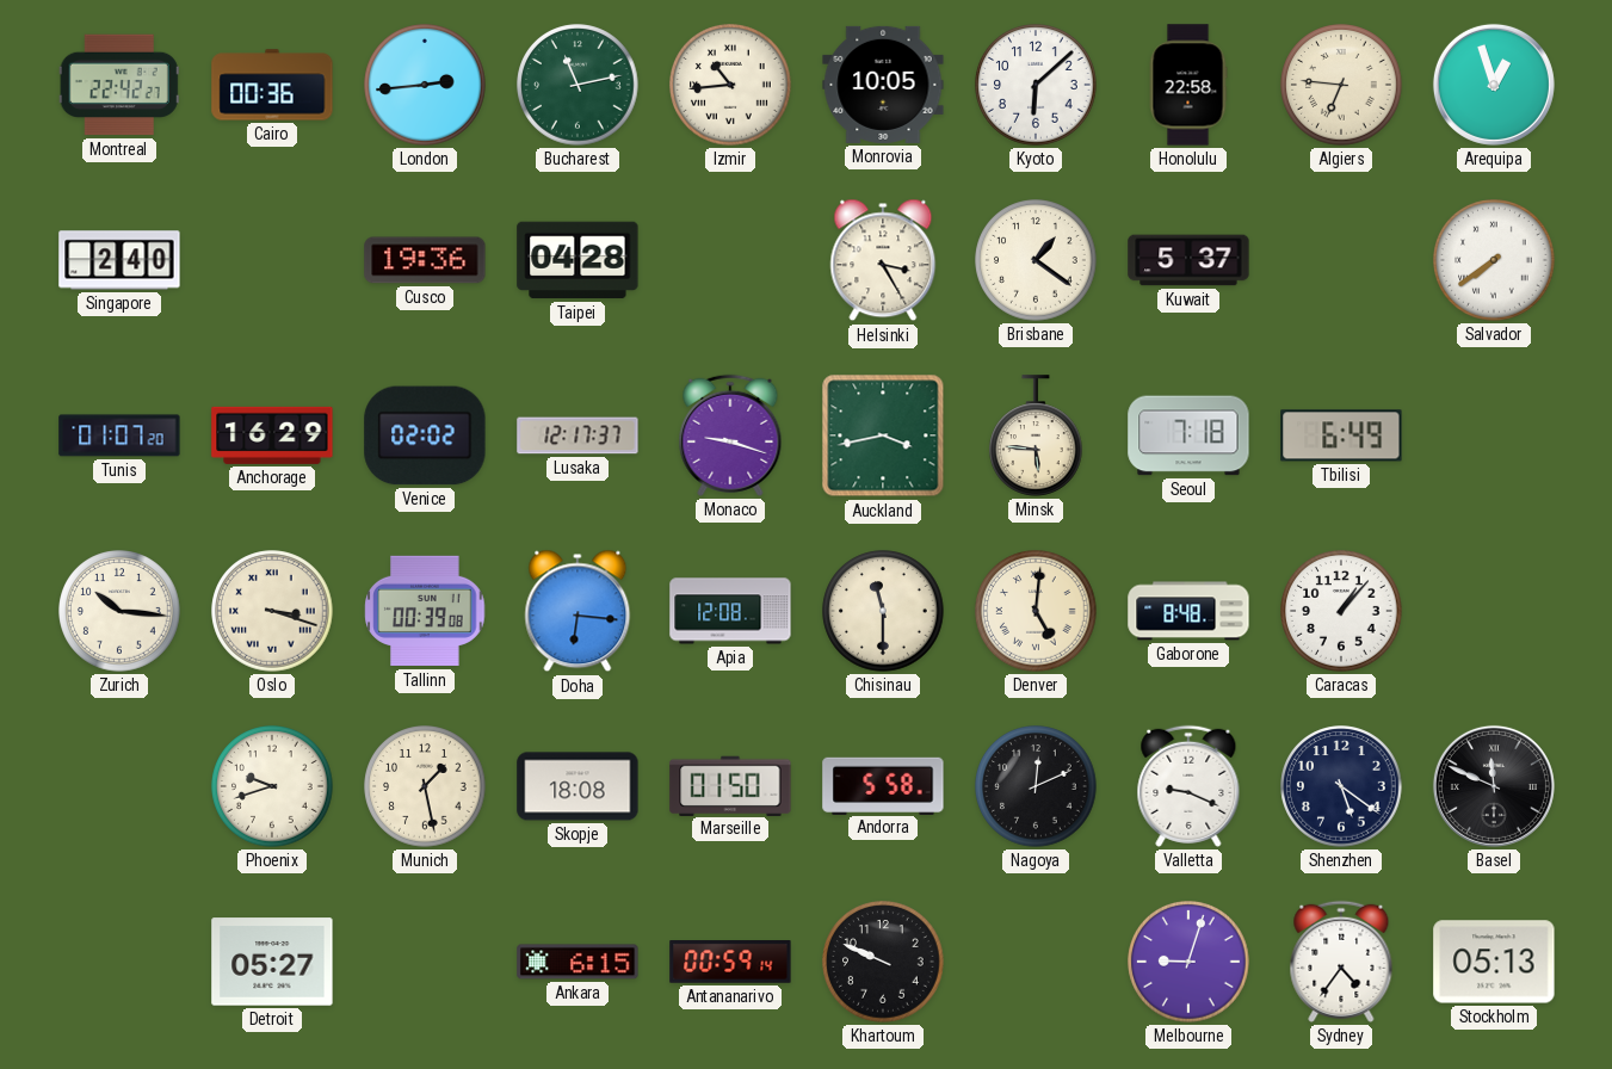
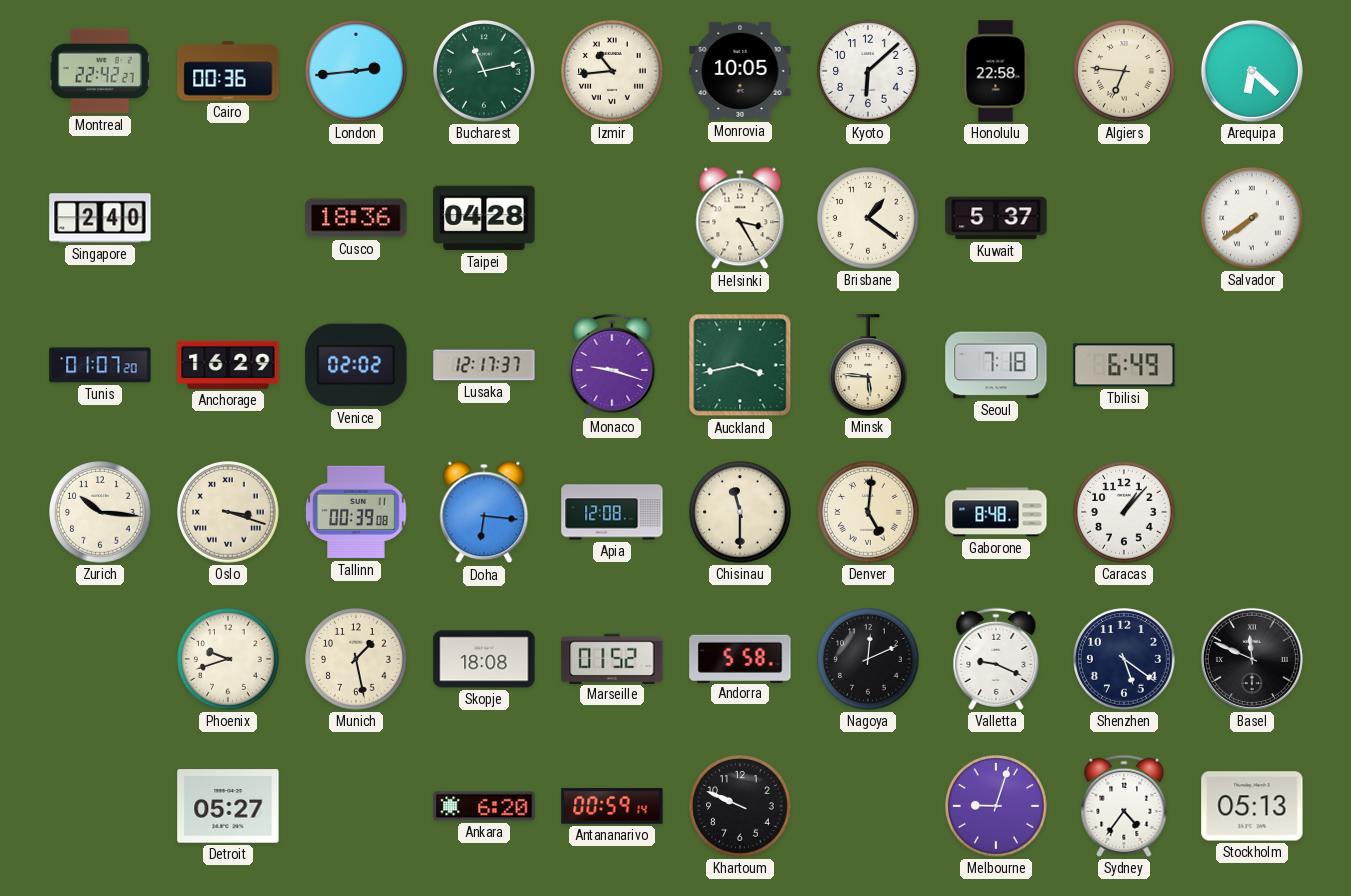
Arequipa: 12:57 -> 6:22 (1252, 71)
Cusco: 19:36 -> 18:36 (356, 218)
Marseille: 01:50 -> 01:52 (612, 658)
Ankara: 6:15 -> 6:20 (484, 806)
